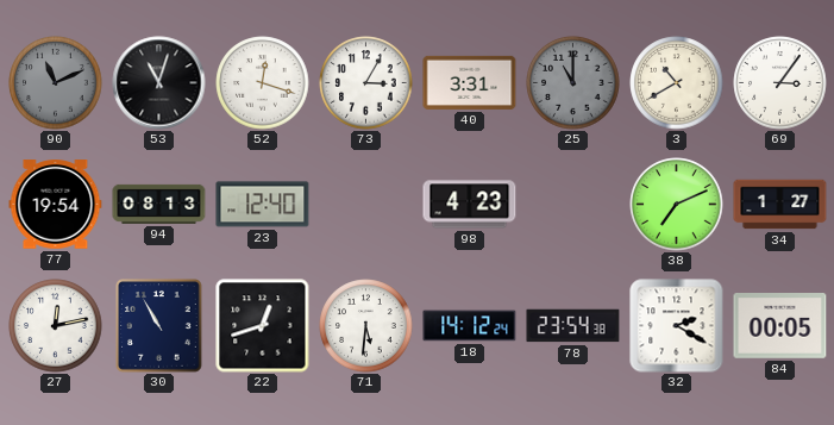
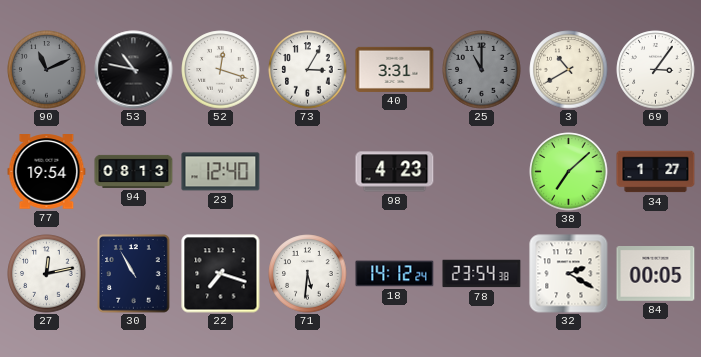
53: 11:03 -> 10:47 (134, 70)
38: 7:11 -> 7:08 (569, 172)
22: 12:42 -> 7:18 (221, 274)
